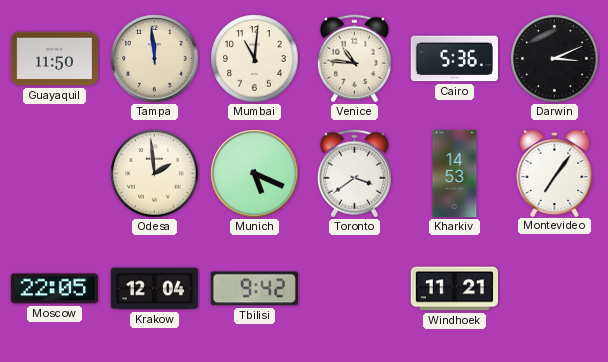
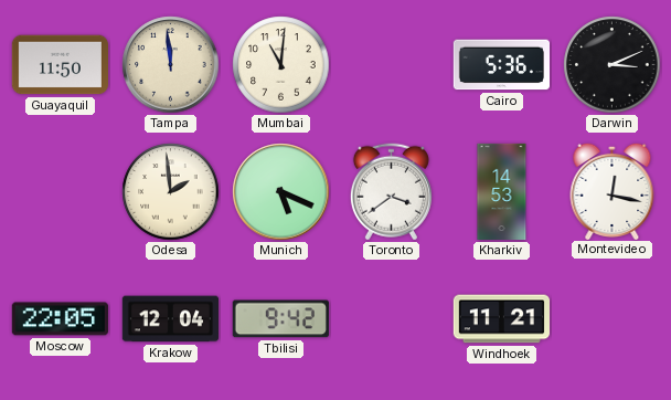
Venice: 10:46 -> none (354, 59)
Montevideo: 7:06 -> 12:17 (613, 190)
